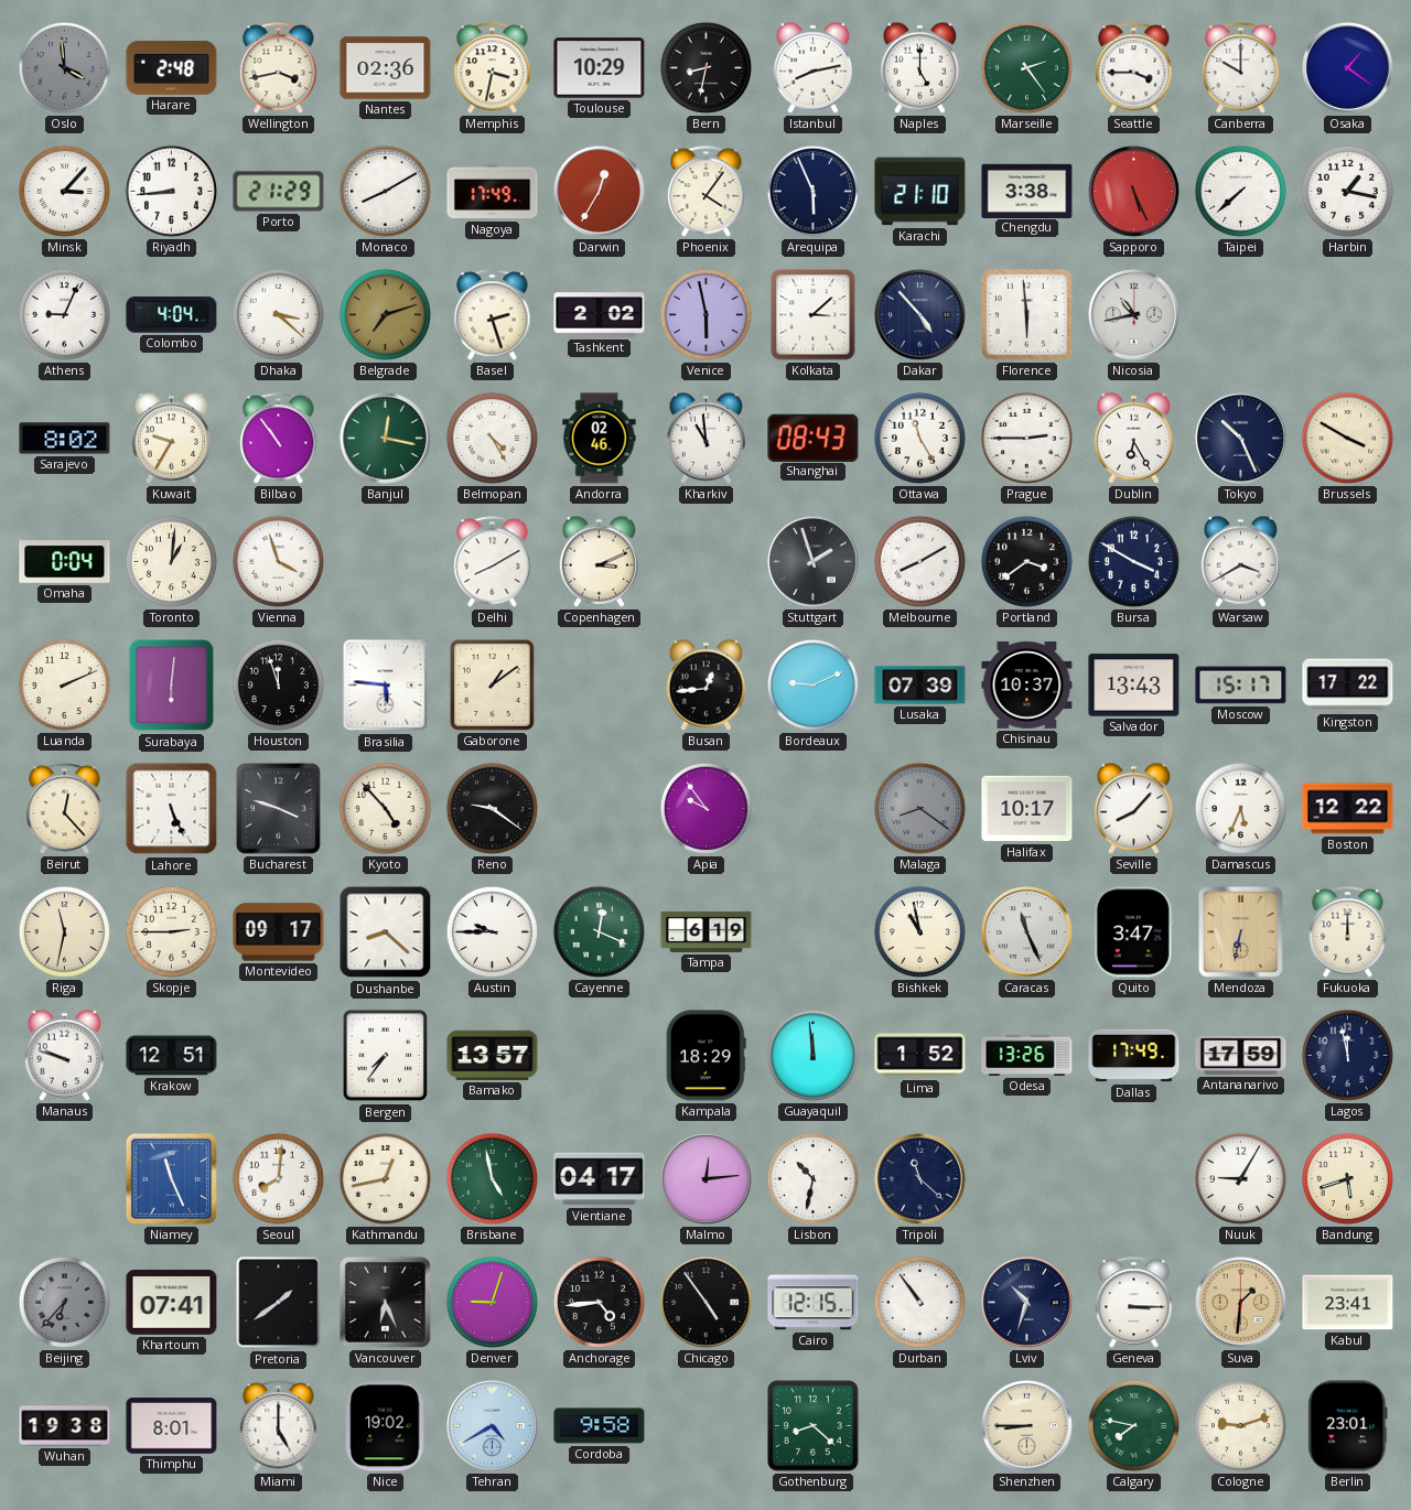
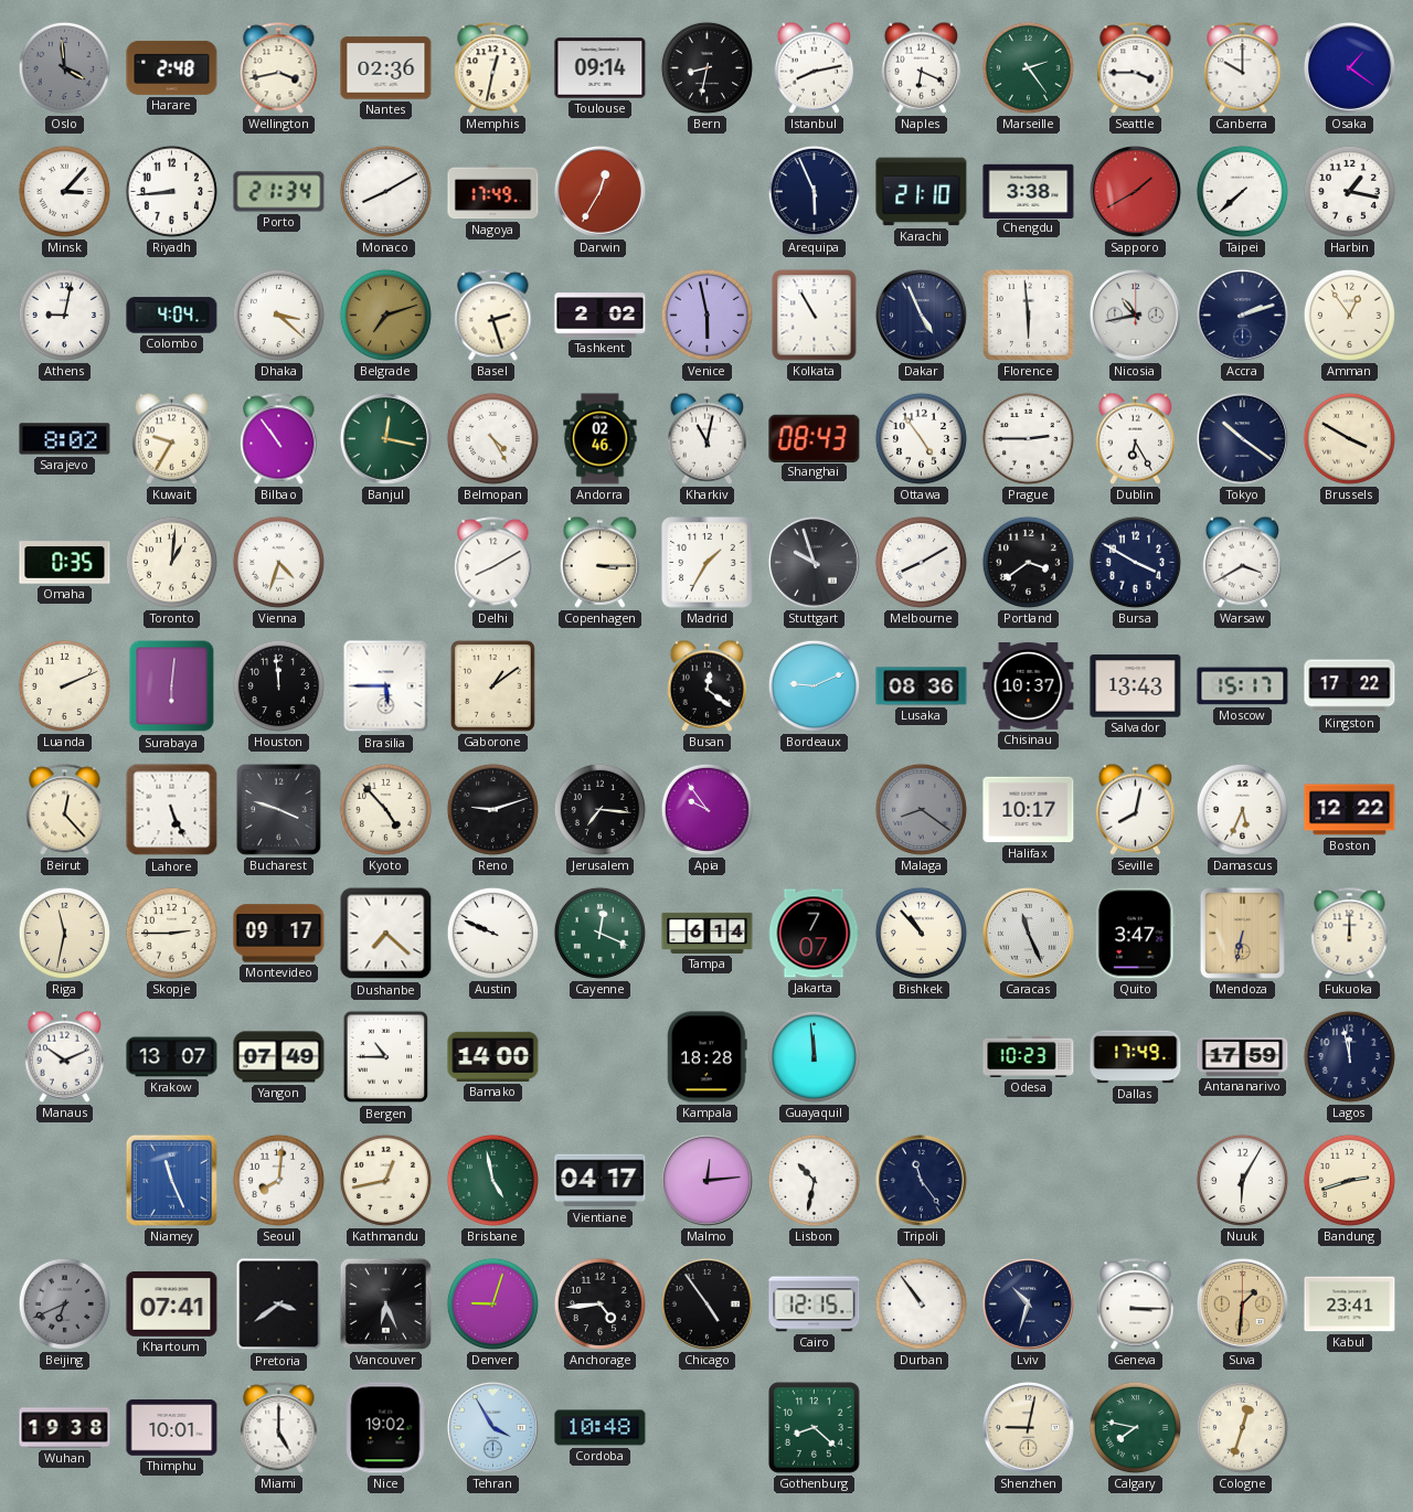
Memphis: 3:32 -> 12:32 (493, 68)
Toulouse: 10:29 -> 09:14 (601, 68)
Naples: 5:00 -> 6:19 (921, 67)
Porto: 21:29 -> 21:34 (279, 192)
Phoenix: 4:06 -> none (707, 192)
Sapporo: 5:26 -> 1:40 (1135, 191)
Athens: 9:04 -> 9:02 (64, 315)
Kolkata: 3:08 -> 10:55 (815, 316)
Dakar: 4:53 -> 4:56 (921, 315)
Accra: none -> 2:12 (1242, 315)
Amman: none -> 12:54 (1349, 315)
Kharkiv: 10:59 -> 11:02 (706, 438)
Ottawa: 11:25 -> 4:54 (921, 438)
Tokyo: 10:26 -> 10:21 (1242, 438)
Omaha: 0:04 -> 0:35 (65, 563)
Vienna: 3:57 -> 4:33 (278, 562)
Copenhagen: 3:11 -> 3:15 (599, 562)
Madrid: none -> 1:35 (708, 563)
Stuttgart: 1:57 -> 9:57 (814, 562)
Houston: 11:57 -> 11:59 (278, 685)
Brasilia: 5:46 -> 5:45 (386, 686)
Busan: 12:44 -> 12:21 (706, 685)
Lusaka: 07:39 -> 08:36 (922, 686)
Reno: 9:21 -> 9:12 (492, 809)
Jerusalem: none -> 7:16 (599, 809)
Seville: 8:07 -> 8:02 (1135, 809)
Dushanbe: 8:22 -> 7:22 (386, 934)
Austin: 9:45 -> 9:49 (492, 933)
Tampa: 6:19 -> 6:14 (708, 933)
Jakarta: none -> 7:07 (814, 934)
Bishkek: 10:58 -> 10:53 (921, 933)
Manaus: 9:48 -> 10:11 (64, 1056)
Krakow: 12:51 -> 13:07 (172, 1057)
Yangon: none -> 07:49 (279, 1057)
Bergen: 7:36 -> 10:45 (386, 1057)
Bamako: 13:57 -> 14:00 (493, 1056)
Kampala: 18:29 -> 18:28 (706, 1057)
Lima: 1:52 -> none (920, 1056)
Odesa: 13:26 -> 10:23 (1029, 1056)
Tripoli: 11:22 -> 11:24 (921, 1180)
Nuuk: 9:05 -> 6:05 (1242, 1180)
Bandung: 5:42 -> 2:42 (1349, 1180)
Beijing: 6:37 -> 6:41 (64, 1303)
Pretoria: 1:39 -> 3:39 (279, 1305)
Thimphu: 8:01 -> 10:01 (172, 1428)
Tehran: 4:40 -> 3:55 (492, 1427)
Cordoba: 9:58 -> 10:48 (601, 1428)
Shenzhen: 8:45 -> 9:02 (1028, 1427)
Cologne: 9:12 -> 12:33 (1242, 1427)
Berlin: 23:01 -> none (1348, 1426)
